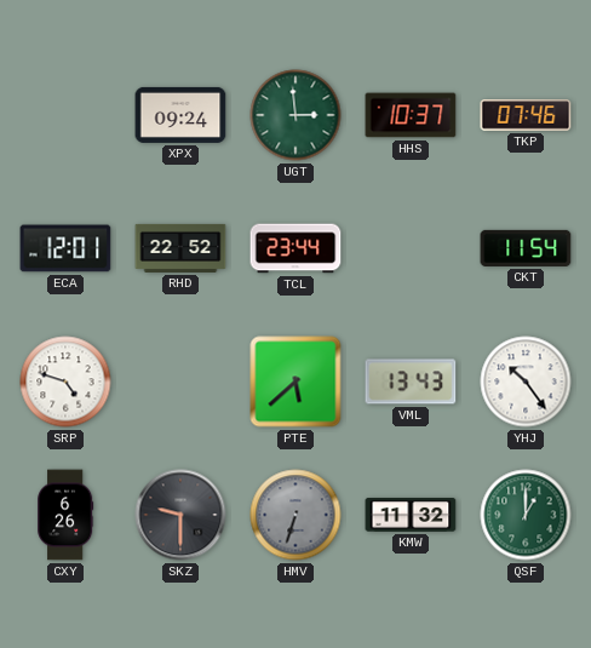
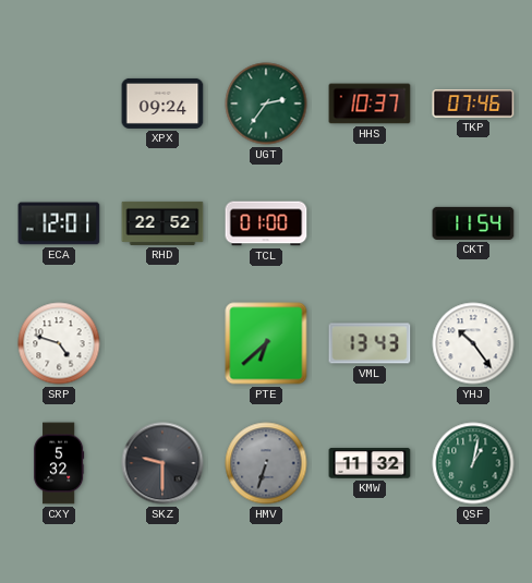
UGT: 2:59 -> 2:36 (266, 104)
TCL: 23:44 -> 01:00 (266, 223)
PTE: 5:38 -> 6:38 (266, 343)
CXY: 6:26 -> 5:32 (59, 463)
QSF: 1:00 -> 1:02 (473, 463)
